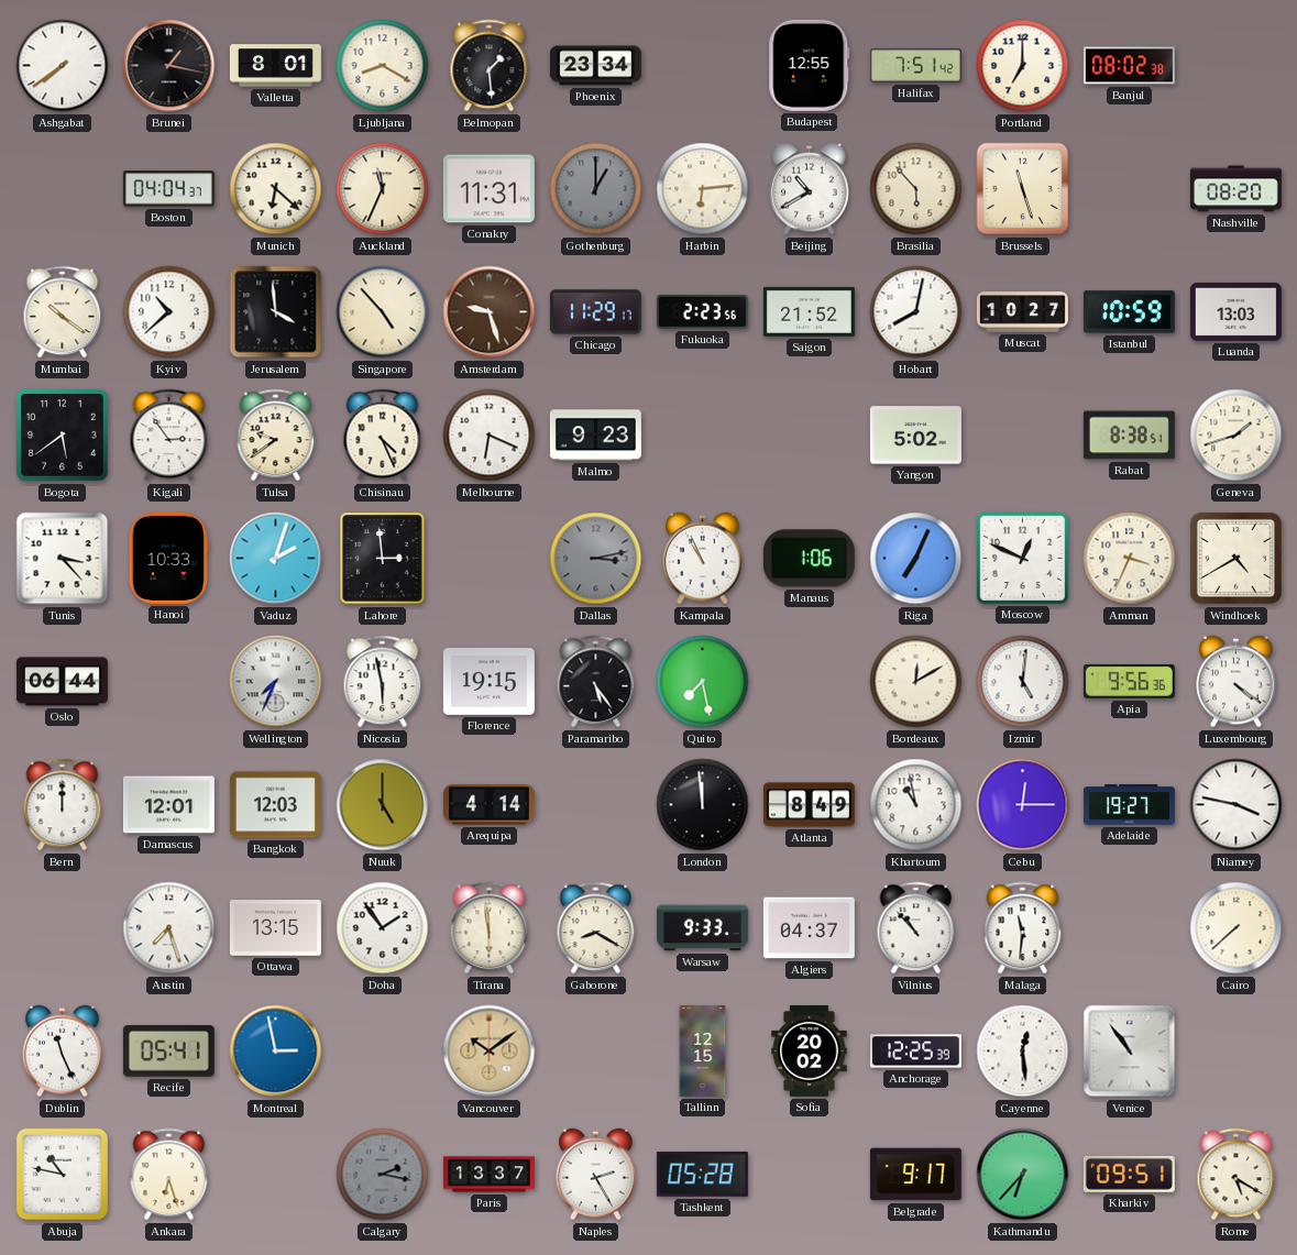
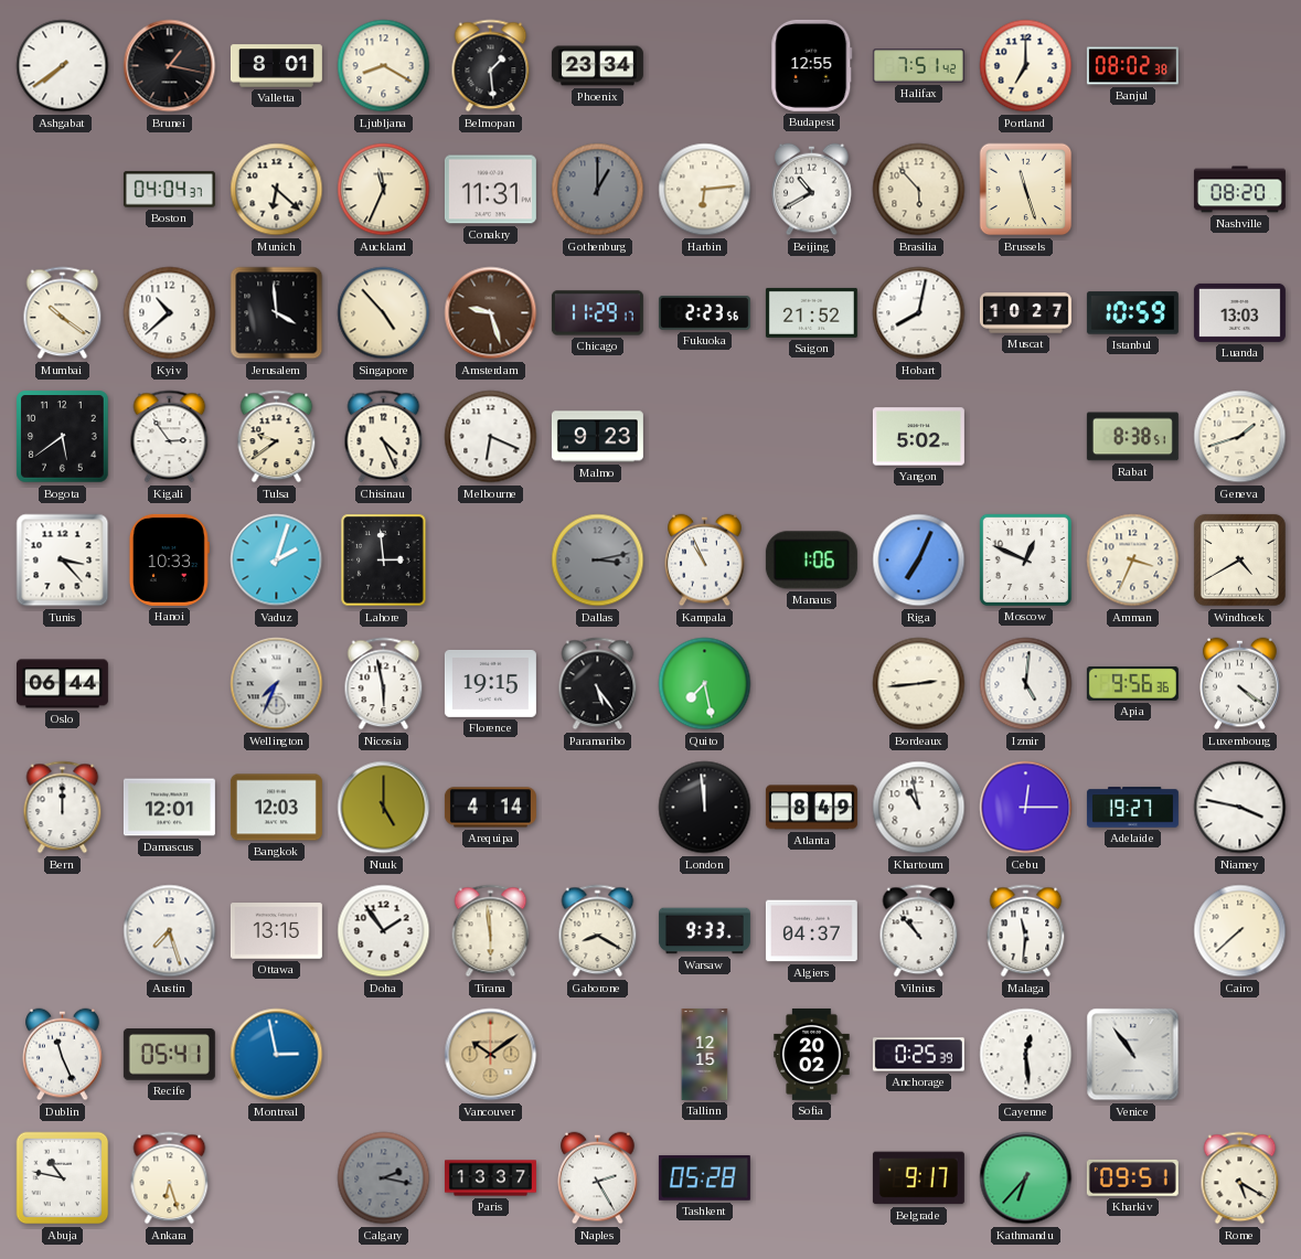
Bordeaux: 12:10 -> 2:44 (919, 684)
Anchorage: 12:25 -> 0:25 (918, 1055)
